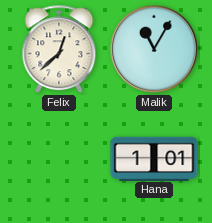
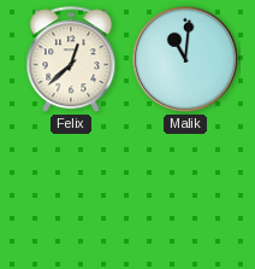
Malik: 11:05 -> 11:01 (185, 59)
Hana: 1:01 -> none (154, 158)
